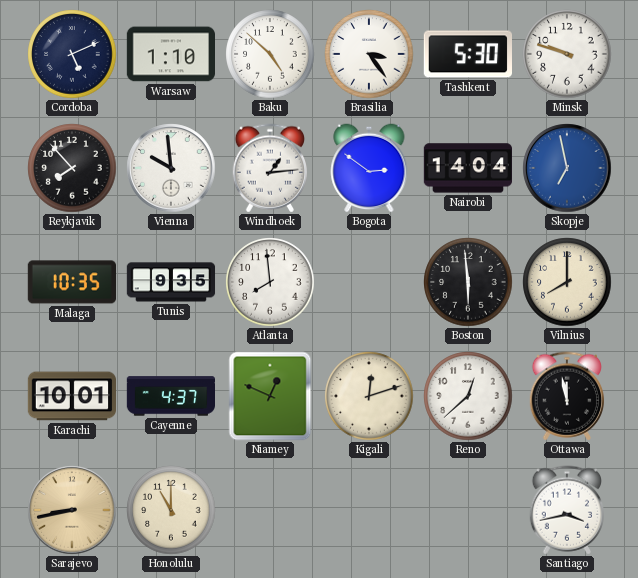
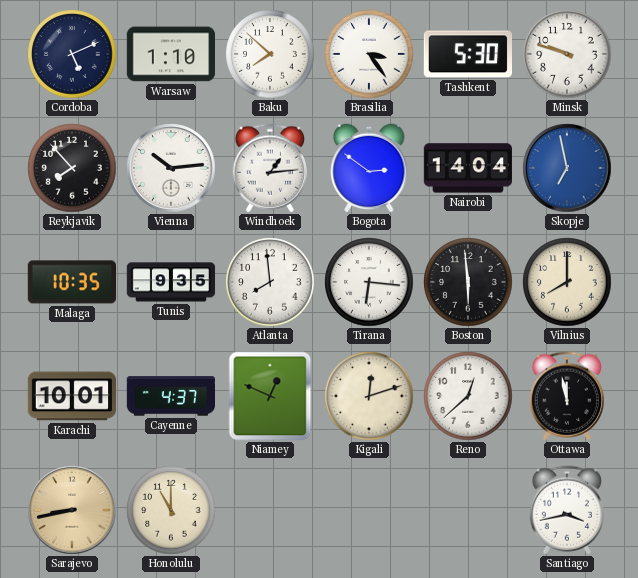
Baku: 4:52 -> 7:52 (270, 54)
Vienna: 9:59 -> 10:14 (171, 168)
Tirana: none -> 6:16 (369, 282)
